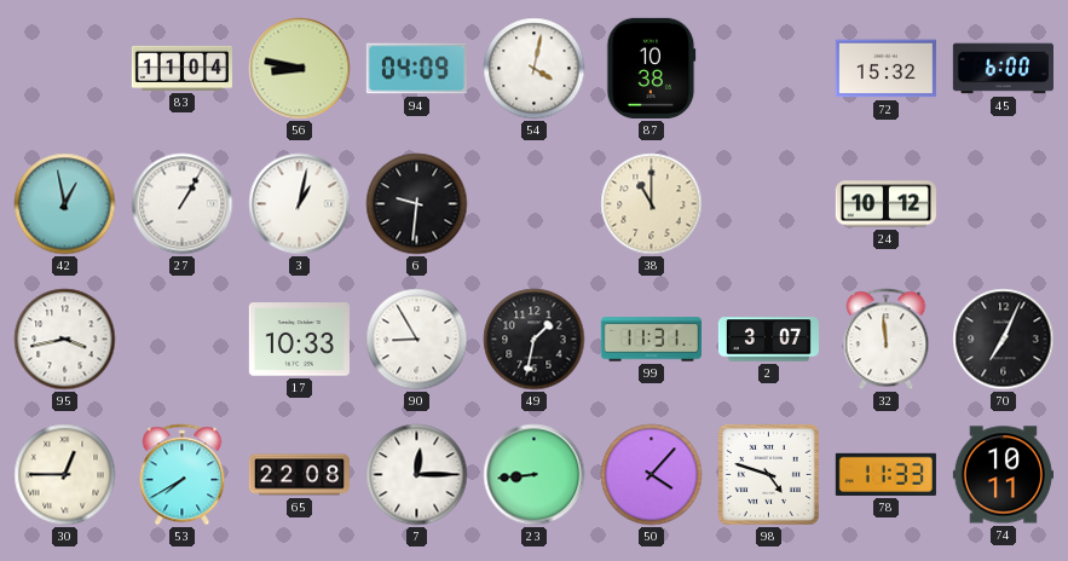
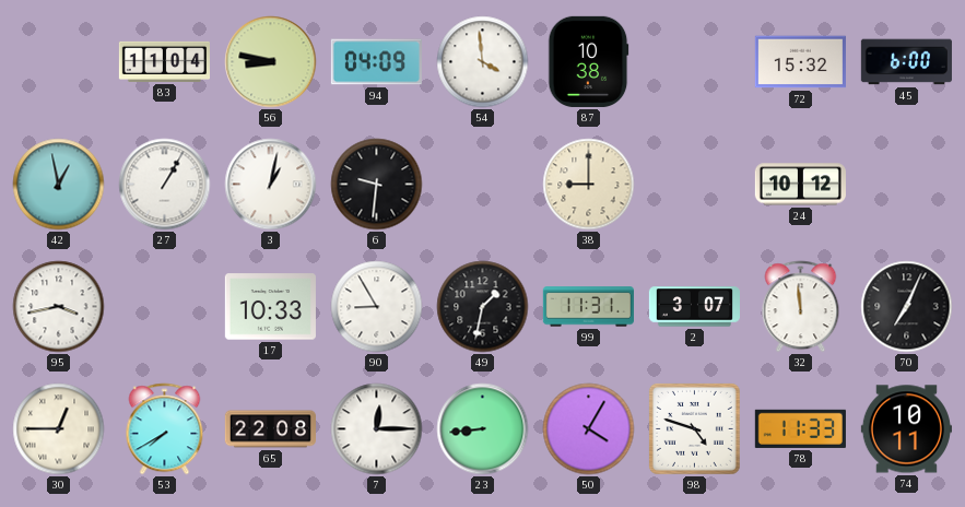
54: 4:02 -> 3:59 (483, 62)
38: 11:00 -> 9:00 (589, 185)
50: 4:07 -> 4:05 (589, 429)
